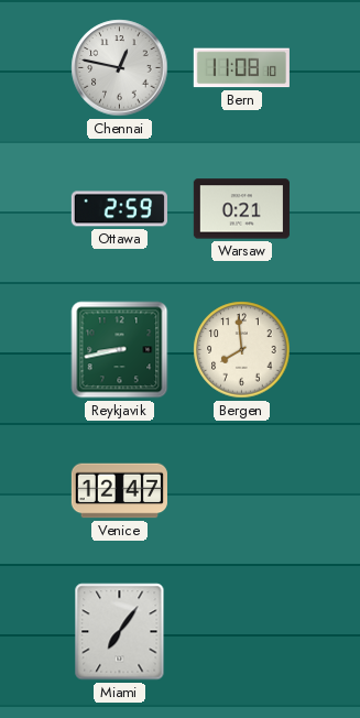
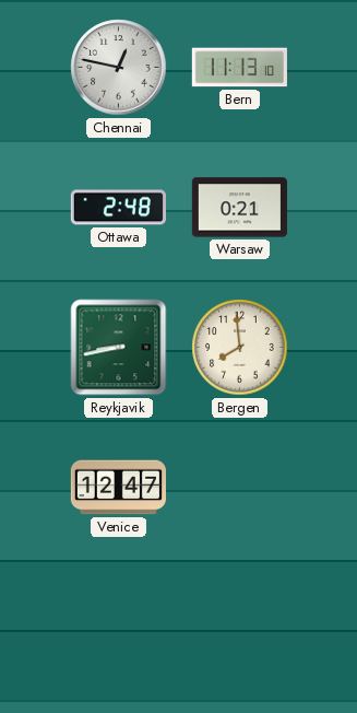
Bern: 11:08 -> 11:13 (239, 68)
Ottawa: 2:59 -> 2:48 (118, 208)
Miami: 7:06 -> none (120, 632)
